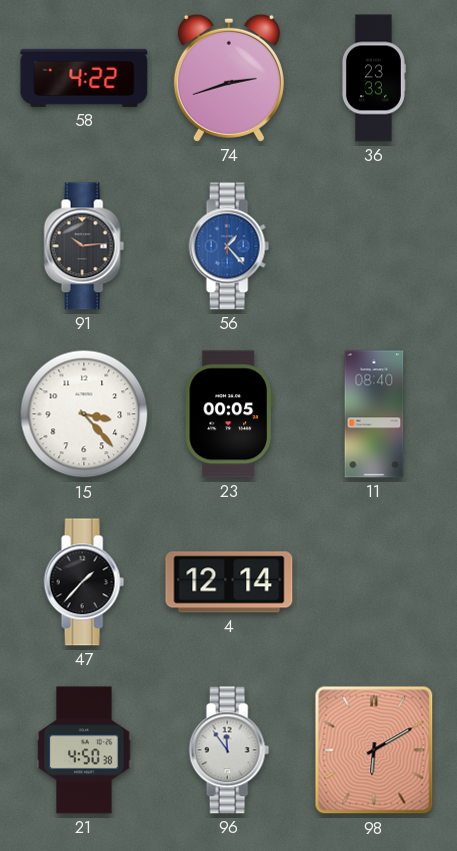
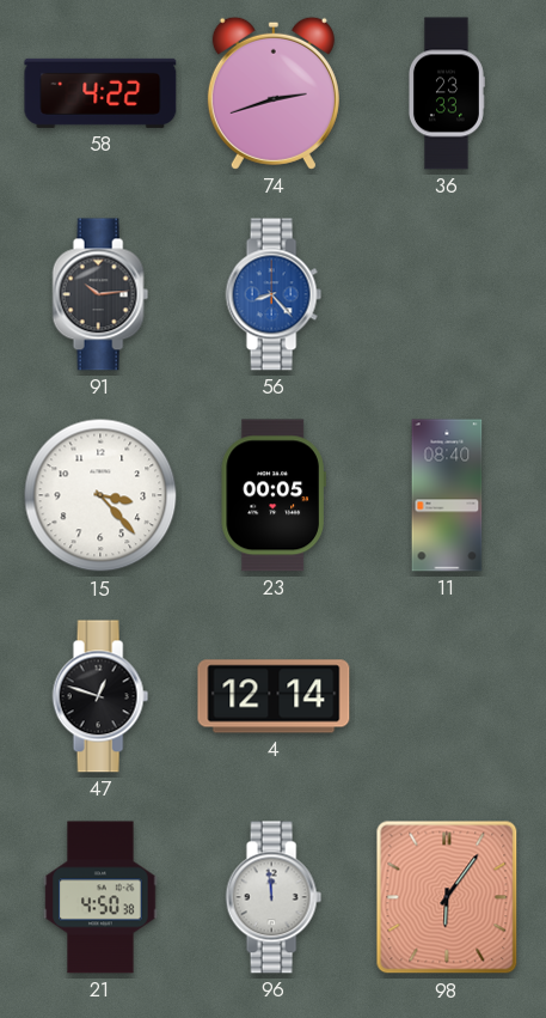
56: 1:23 -> 8:23 (274, 294)
47: 1:37 -> 12:48 (100, 696)
96: 11:54 -> 11:59 (274, 897)
98: 6:10 -> 6:06 (447, 897)
